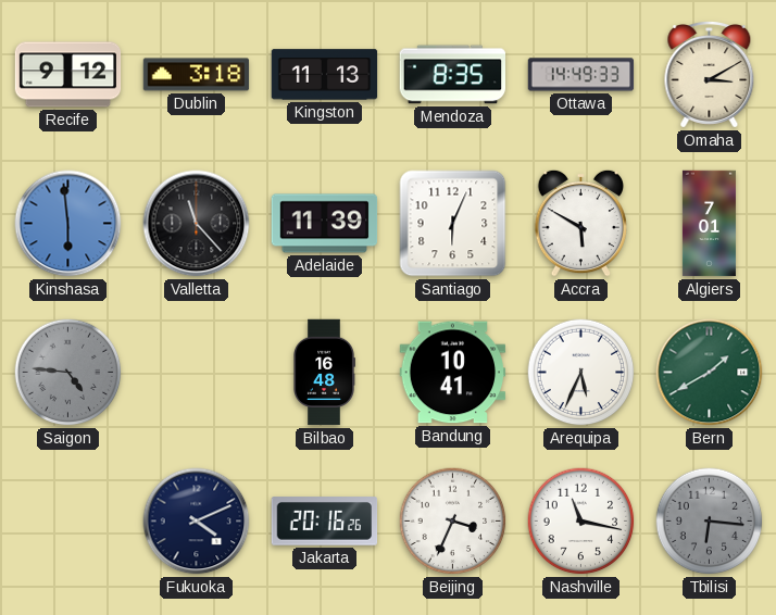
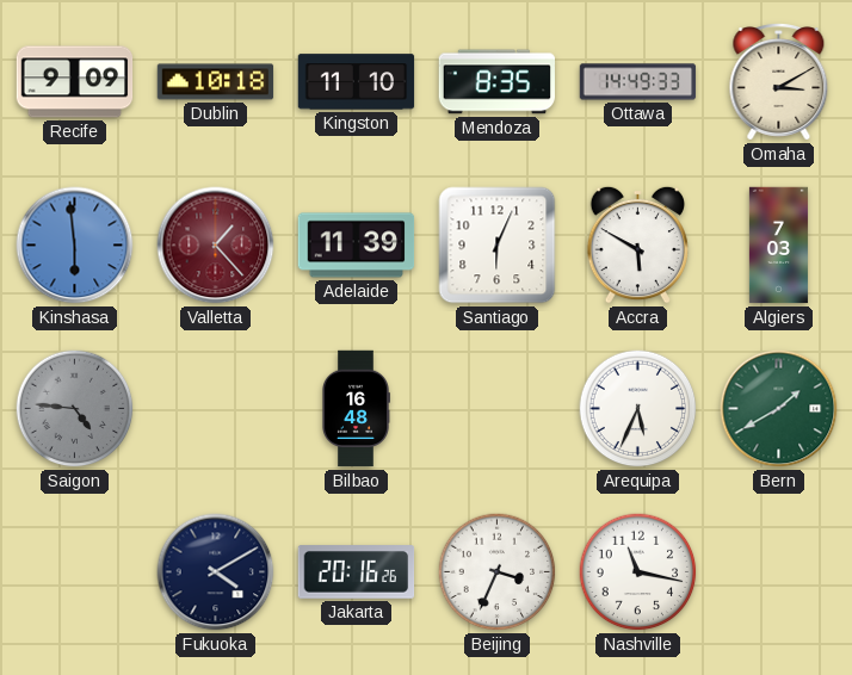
Recife: 9:12 -> 9:09 (75, 82)
Dublin: 3:18 -> 10:18 (216, 82)
Kingston: 11:13 -> 11:10 (357, 82)
Valletta: 11:23 -> 1:23 (216, 246)
Valletta dial: black -> burgundy (216, 246)
Algiers: 7:01 -> 7:03 (778, 246)
Bandung: 10:41 -> none (453, 373)
Fukuoka: 4:11 -> 4:10 (216, 572)
Tbilisi: 6:16 -> none (710, 522)
